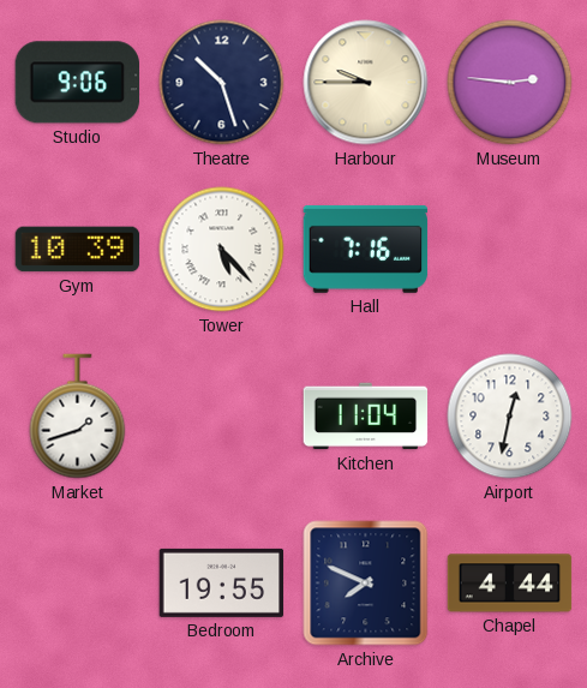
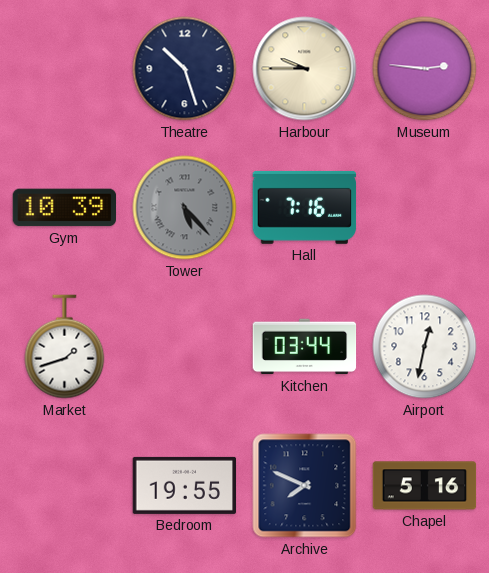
Studio: 9:06 -> none (77, 83)
Tower dial: white -> grey (185, 208)
Kitchen: 11:04 -> 03:44 (305, 347)
Chapel: 4:44 -> 5:16 (425, 486)
